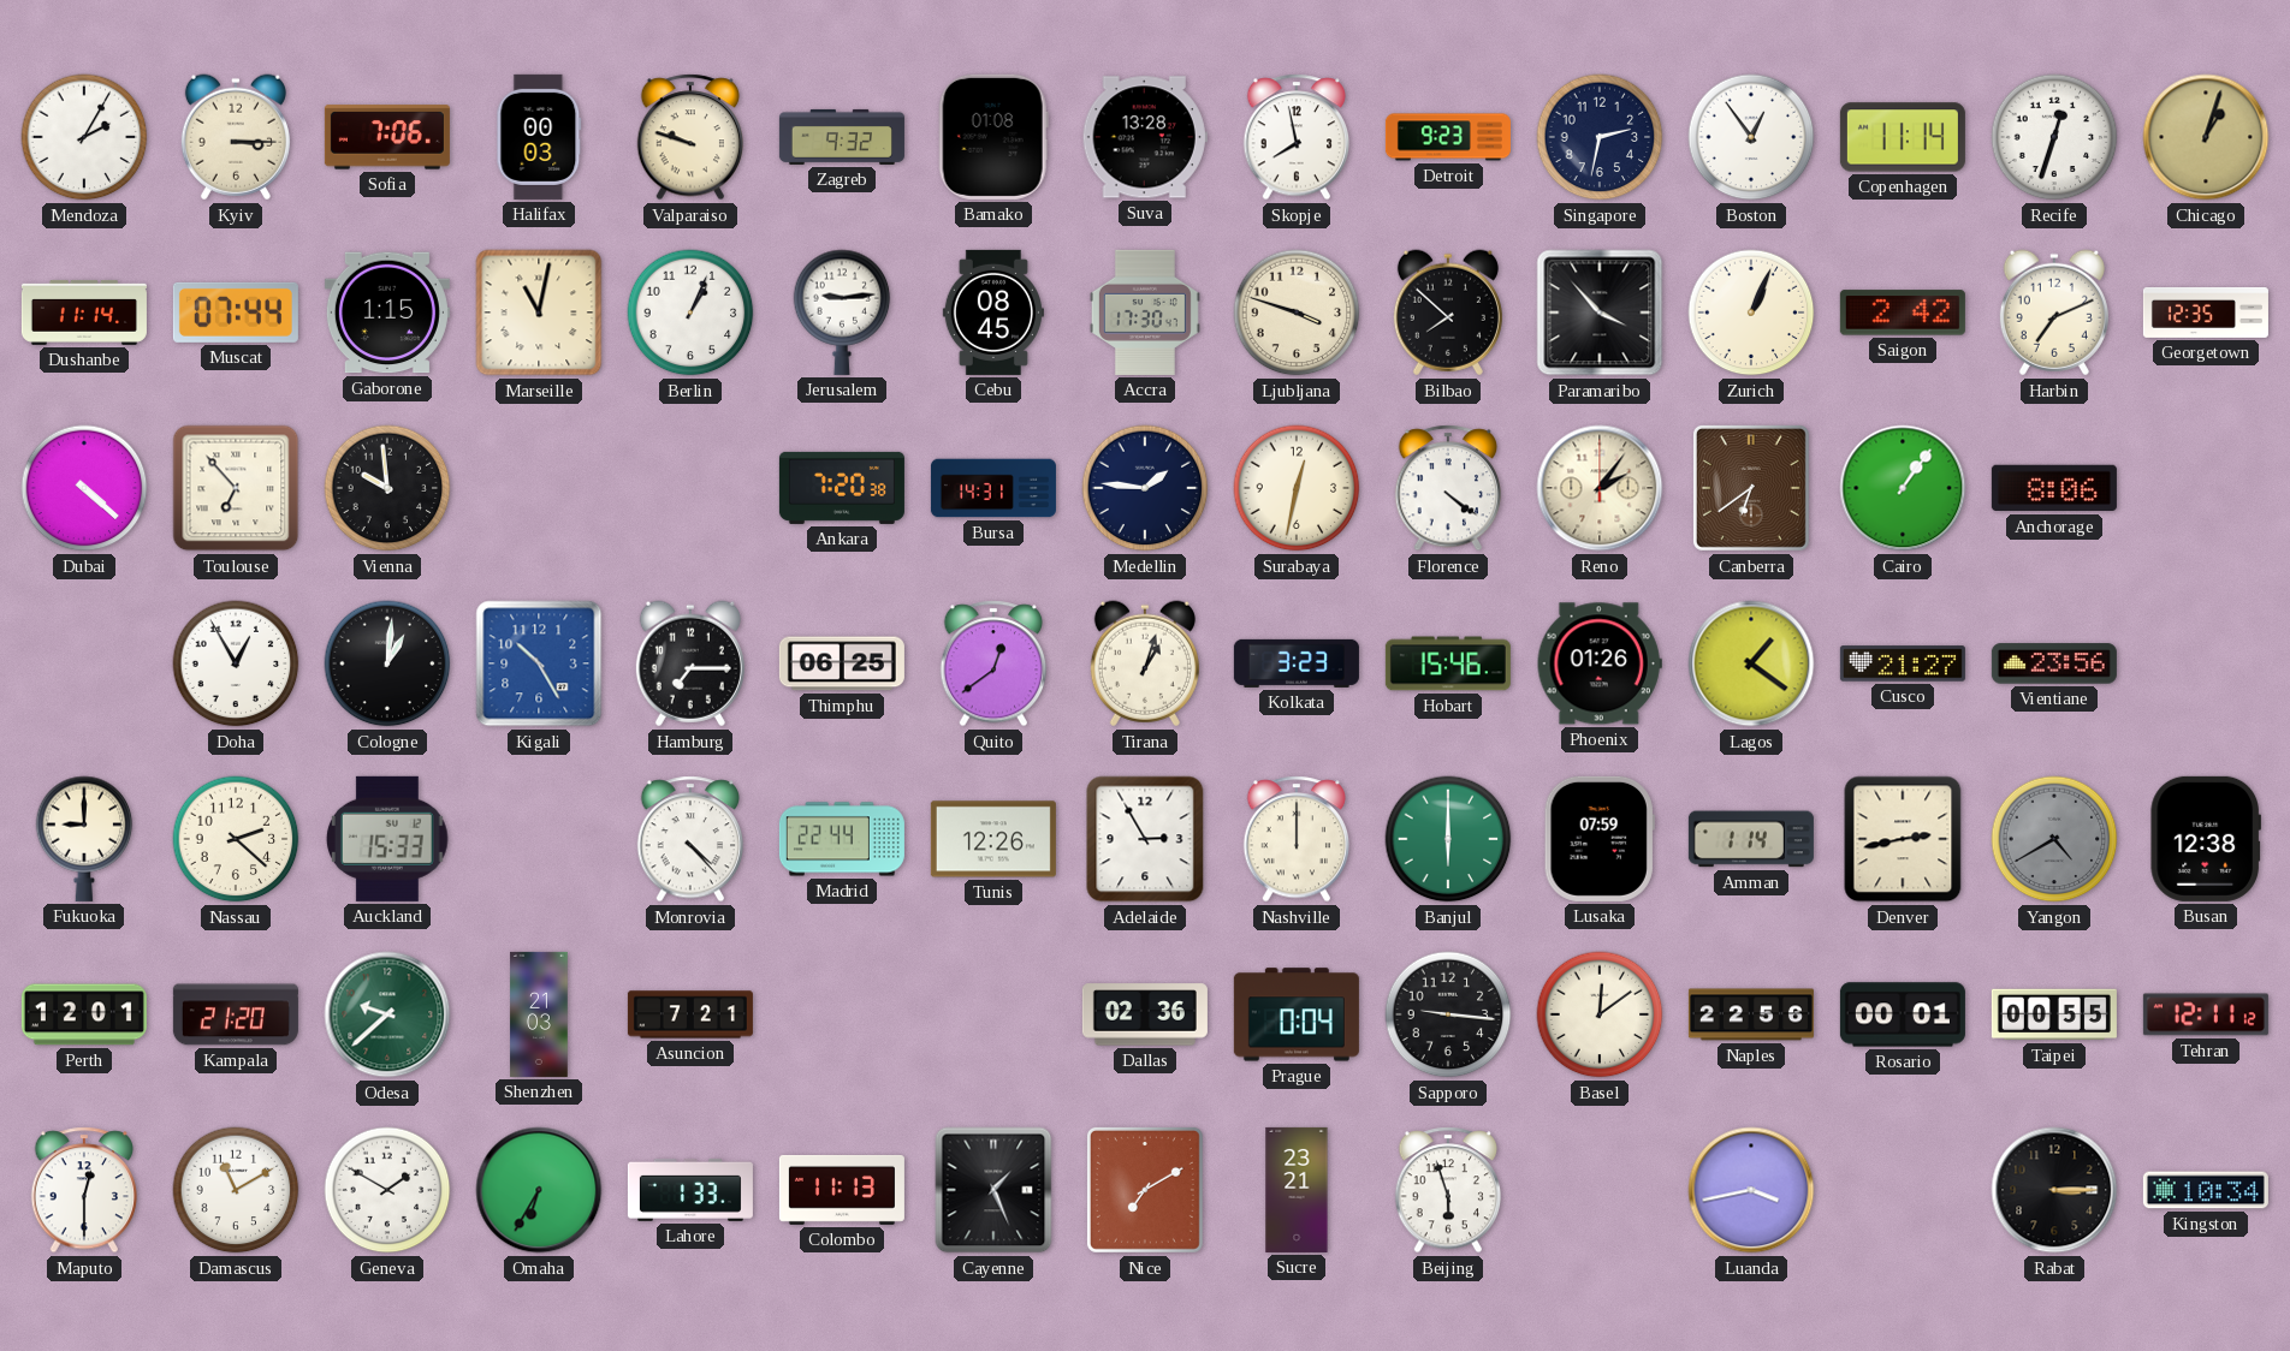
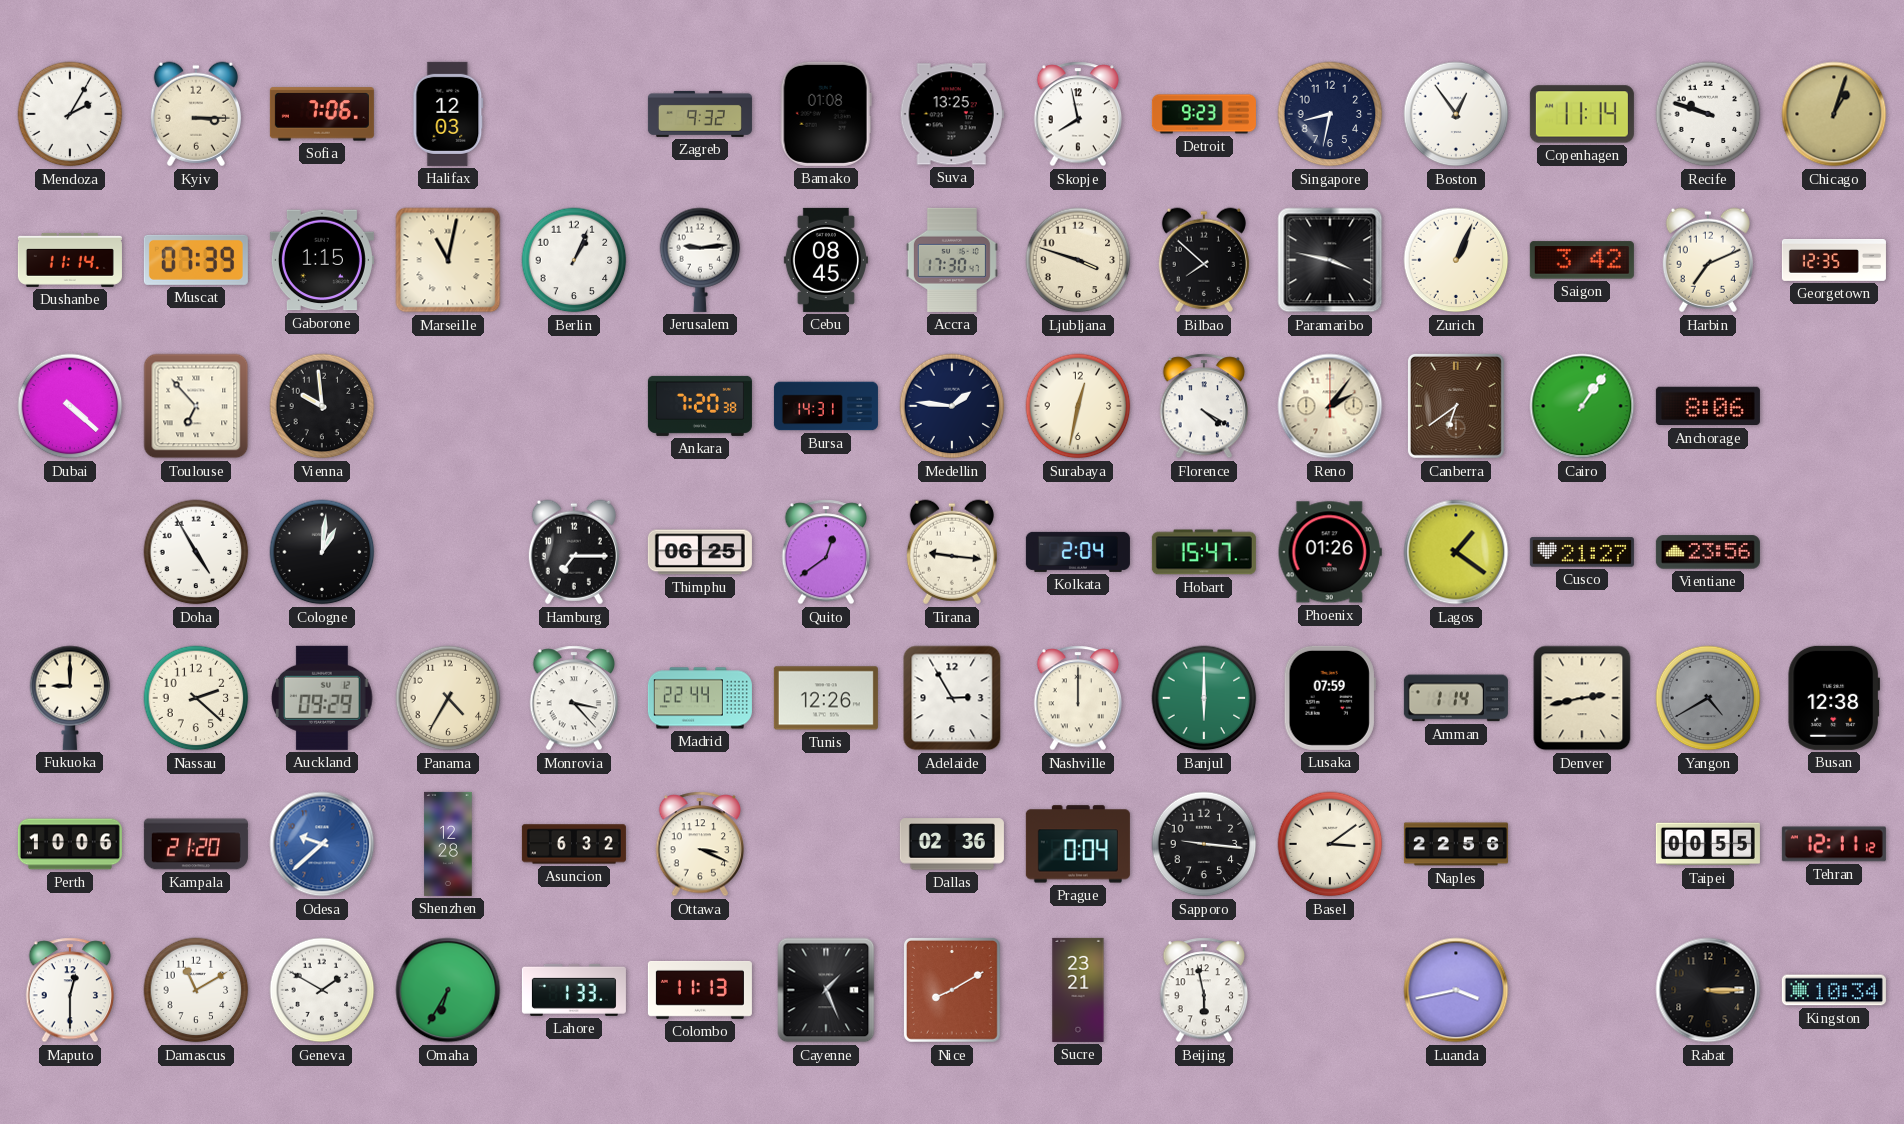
Halifax: 00:03 -> 12:03 (448, 114)
Valparaiso: 9:48 -> none (690, 137)
Suva: 13:28 -> 13:25 (952, 114)
Singapore: 2:32 -> 8:32 (1330, 114)
Recife: 12:33 -> 9:48 (1708, 114)
Muscat: 07:44 -> 07:39 (196, 260)
Paramaribo: 3:53 -> 3:47 (1330, 260)
Saigon: 2:42 -> 3:42 (1582, 260)
Florence: 4:21 -> 4:20 (1204, 406)
Doha: 12:55 -> 4:55 (196, 552)
Kigali: 10:25 -> none (539, 663)
Tirana: 1:03 -> 9:16 (952, 552)
Kolkata: 3:23 -> 2:04 (1078, 552)
Hobart: 15:46 -> 15:47 (1204, 552)
Auckland: 15:33 -> 09:29 (322, 698)
Panama: none -> 4:35 (448, 698)
Monrovia: 4:23 -> 3:23 (574, 698)
Perth: 12:01 -> 10:06 (70, 844)
Odesa dial: green -> blue (322, 844)
Shenzhen: 21:03 -> 12:28 (448, 844)
Asuncion: 7:21 -> 6:32 (574, 844)
Ottawa: none -> 3:19 (700, 844)
Basel: 12:09 -> 3:09 (1330, 844)
Rosario: 00:01 -> none (1903, 1014)
Nice: 7:10 -> 8:10 (952, 990)
Beijing: 5:57 -> 5:58 (1204, 990)
